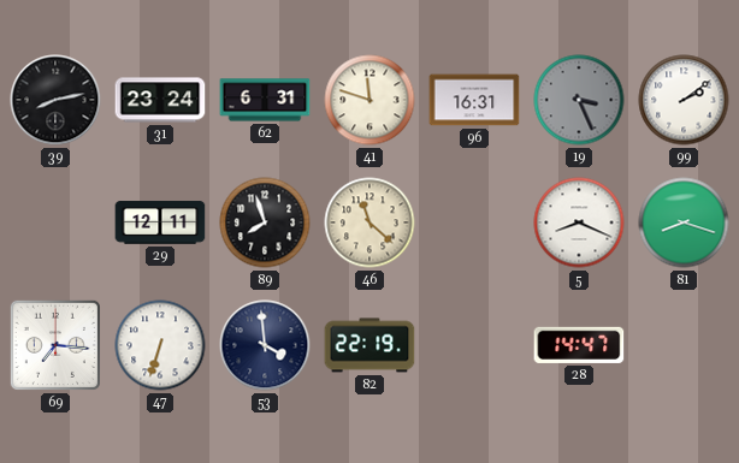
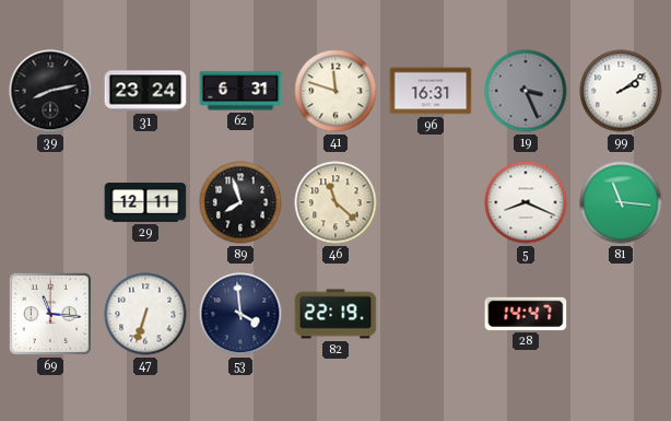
81: 8:18 -> 11:16 (621, 202)
69: 7:16 -> 11:16 (50, 314)
